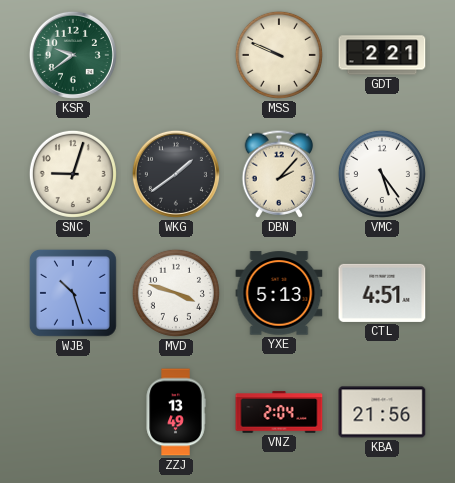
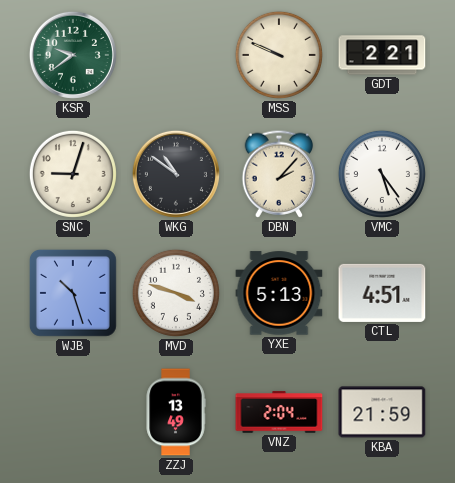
WKG: 1:39 -> 10:51 (176, 174)
KBA: 21:56 -> 21:59 (382, 412)
